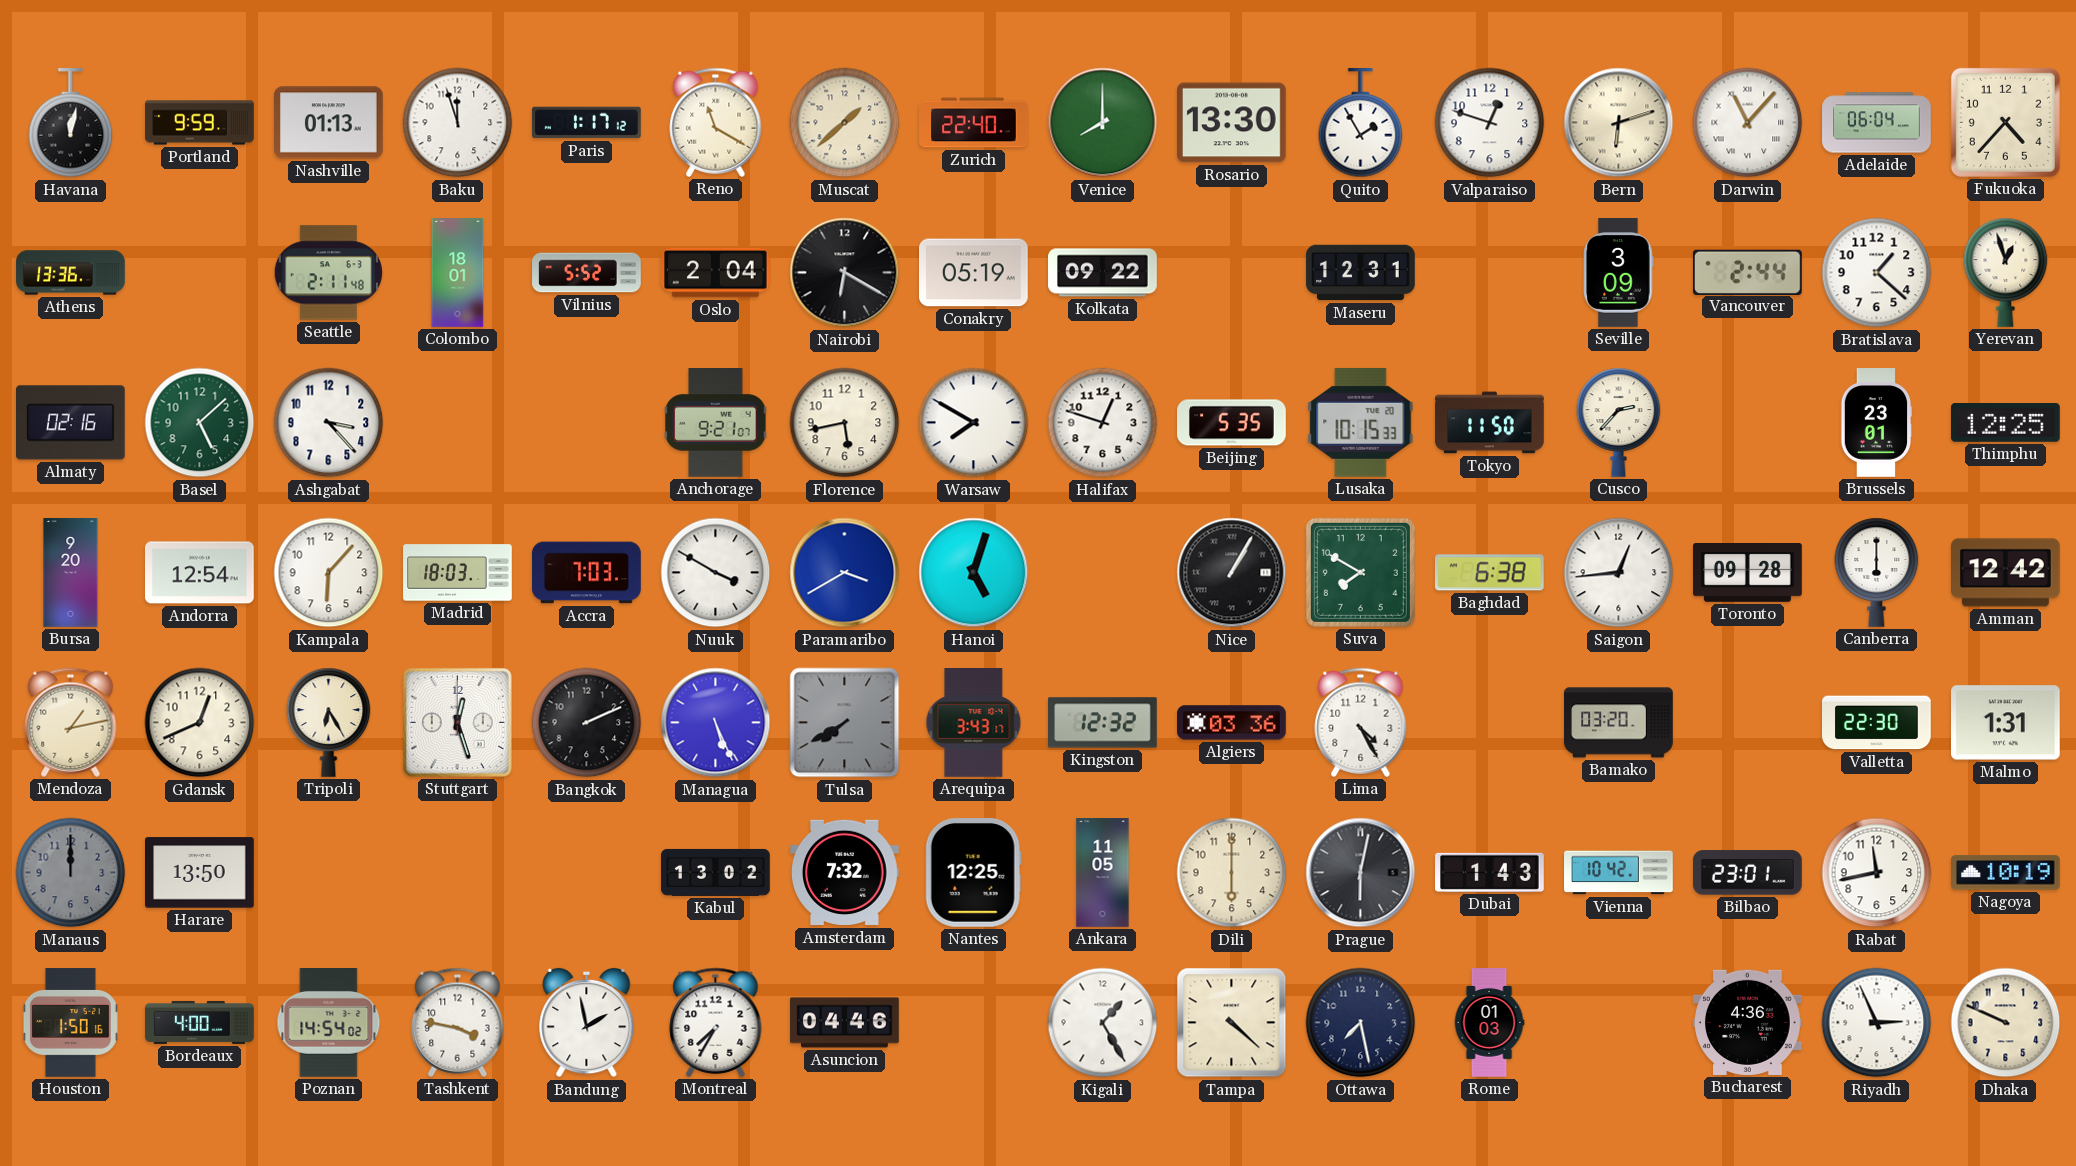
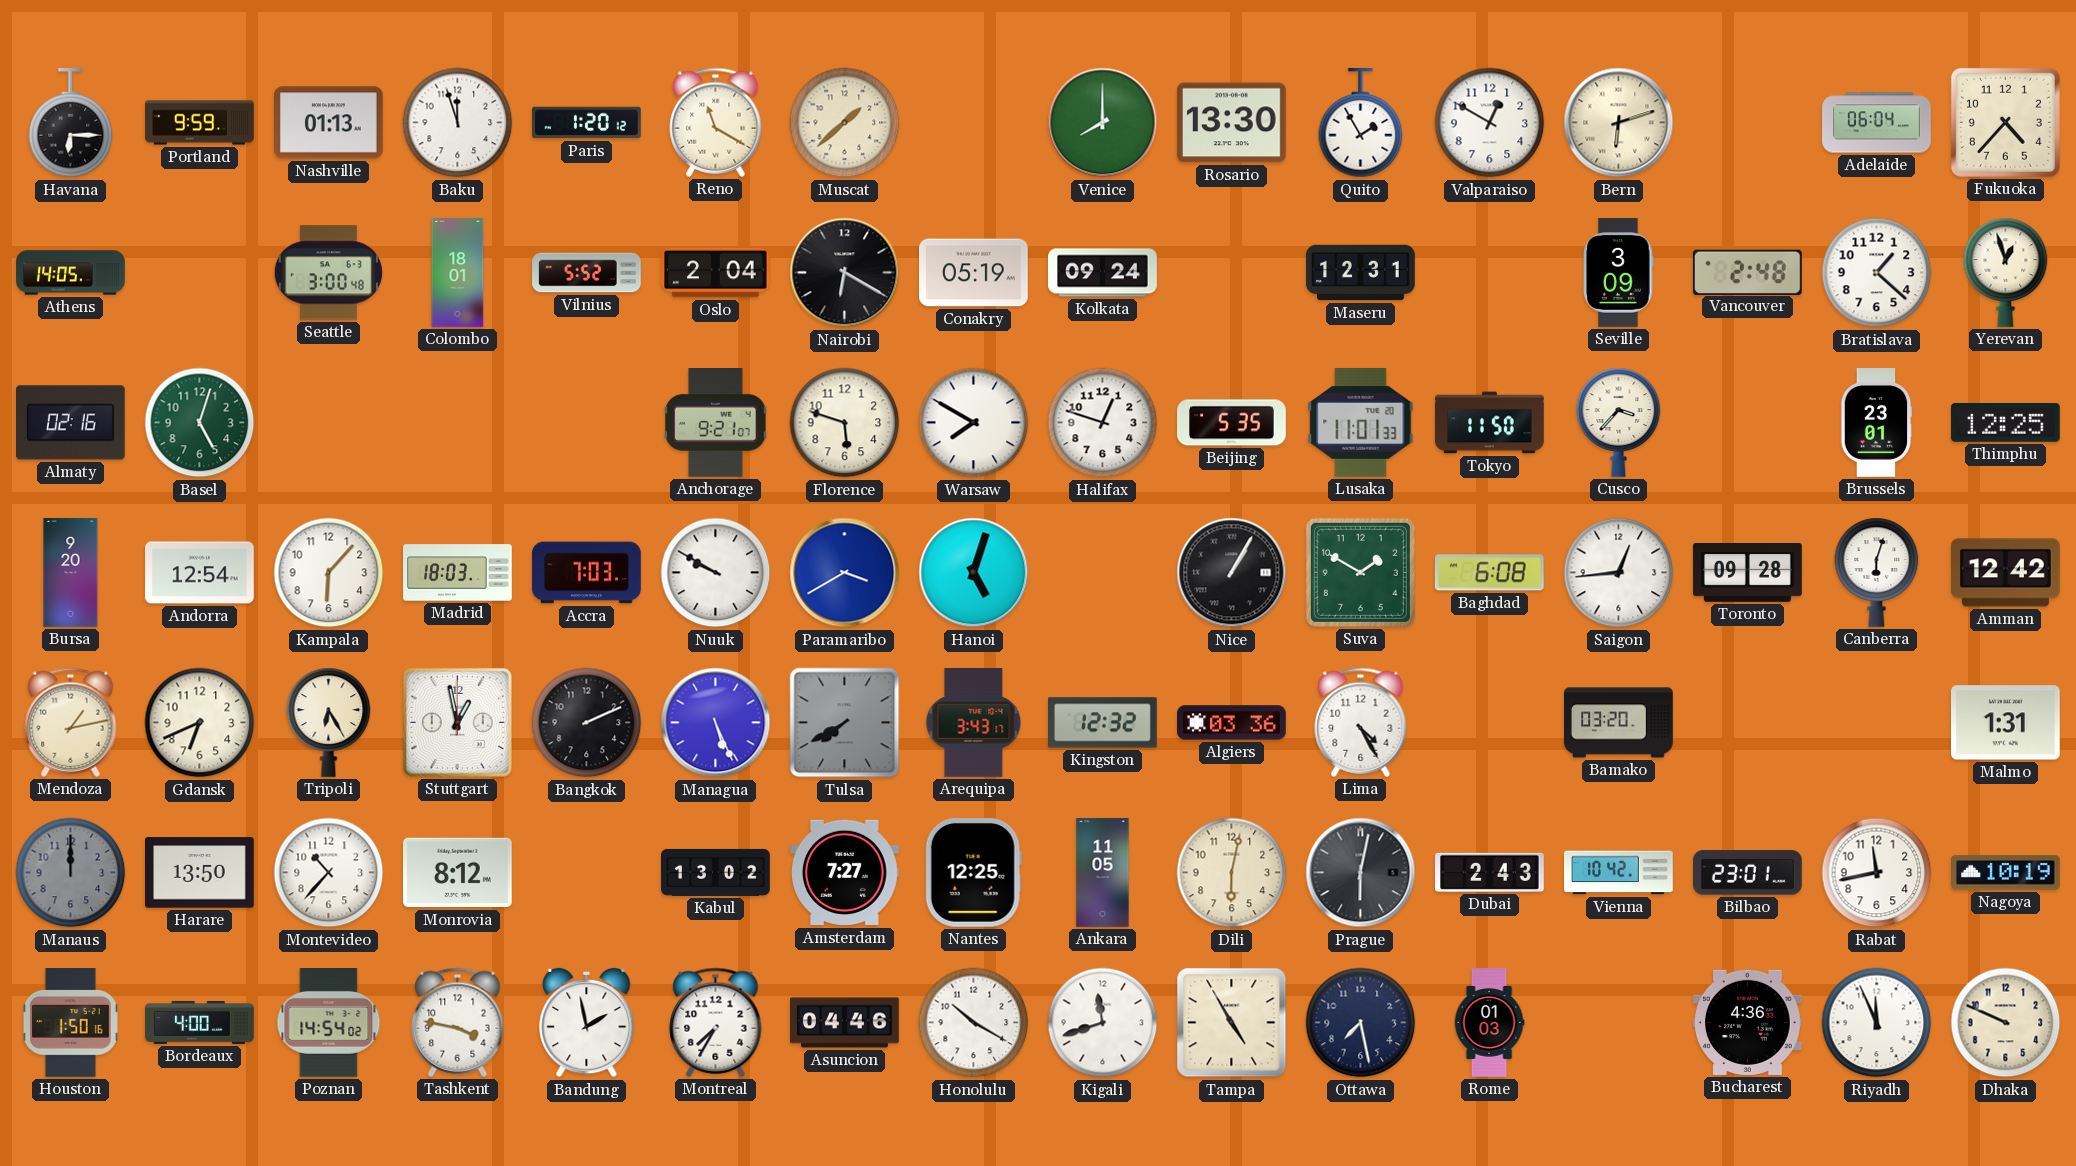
Havana: 12:02 -> 6:15 (71, 123)
Paris: 1:17 -> 1:20 (587, 123)
Zurich: 22:40 -> none (974, 123)
Valparaiso: 12:48 -> 12:50 (1490, 123)
Darwin: 11:07 -> none (1748, 123)
Athens: 13:36 -> 14:05 (71, 273)
Seattle: 2:11 -> 3:00 (328, 273)
Kolkata: 09:22 -> 09:24 (1103, 273)
Vancouver: 2:44 -> 2:48 (1747, 272)
Basel: 5:08 -> 5:03 (200, 423)
Ashgabat: 3:23 -> none (329, 423)
Florence: 5:43 -> 5:48 (845, 423)
Lusaka: 10:15 -> 11:01 (1361, 422)
Cusco: 2:37 -> 3:37 (1619, 422)
Nuuk: 3:50 -> 9:50 (716, 573)
Suva: 7:50 -> 1:50 (1360, 572)
Baghdad: 6:38 -> 6:08 (1489, 573)
Canberra: 6:00 -> 6:03 (1877, 572)
Gdansk: 12:41 -> 6:41 (200, 723)
Stuttgart: 12:27 -> 12:58 (457, 722)
Valletta: 22:30 -> none (1877, 723)
Montevideo: none -> 10:37 (329, 873)
Monrovia: none -> 8:12 (458, 873)
Amsterdam: 7:32 -> 7:27 (845, 873)
Dili: 6:00 -> 6:02 (1232, 873)
Dubai: 1:43 -> 2:43 (1490, 872)
Honolulu: none -> 10:20 (974, 1023)
Kigali: 1:25 -> 11:42 (1103, 1023)
Tampa: 4:22 -> 4:55 (1232, 1023)
Riyadh: 2:56 -> 11:56 (1877, 1023)
